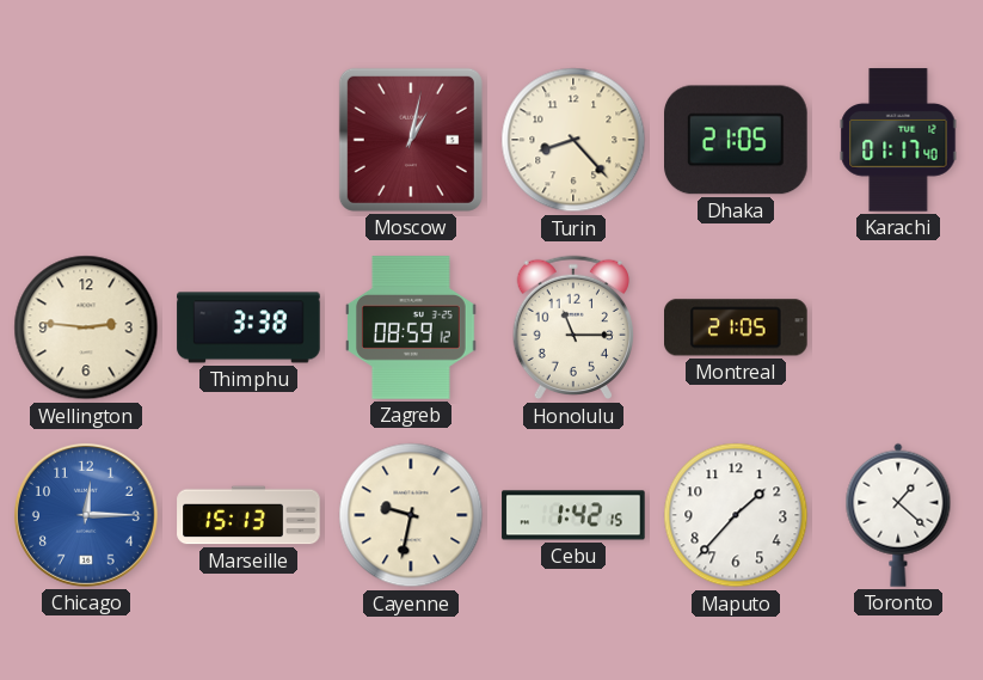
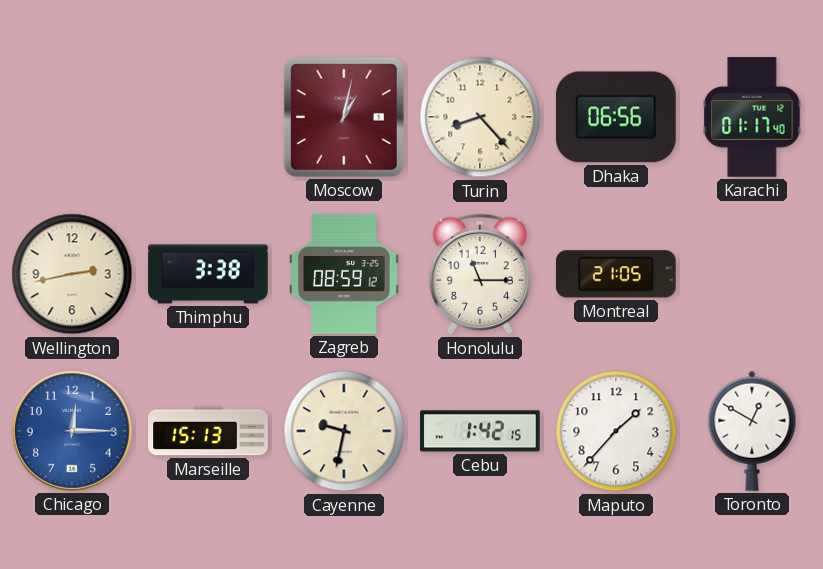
Dhaka: 21:05 -> 06:56 (616, 117)
Wellington: 2:46 -> 2:43 (72, 274)
Toronto: 1:22 -> 12:50 (752, 431)
